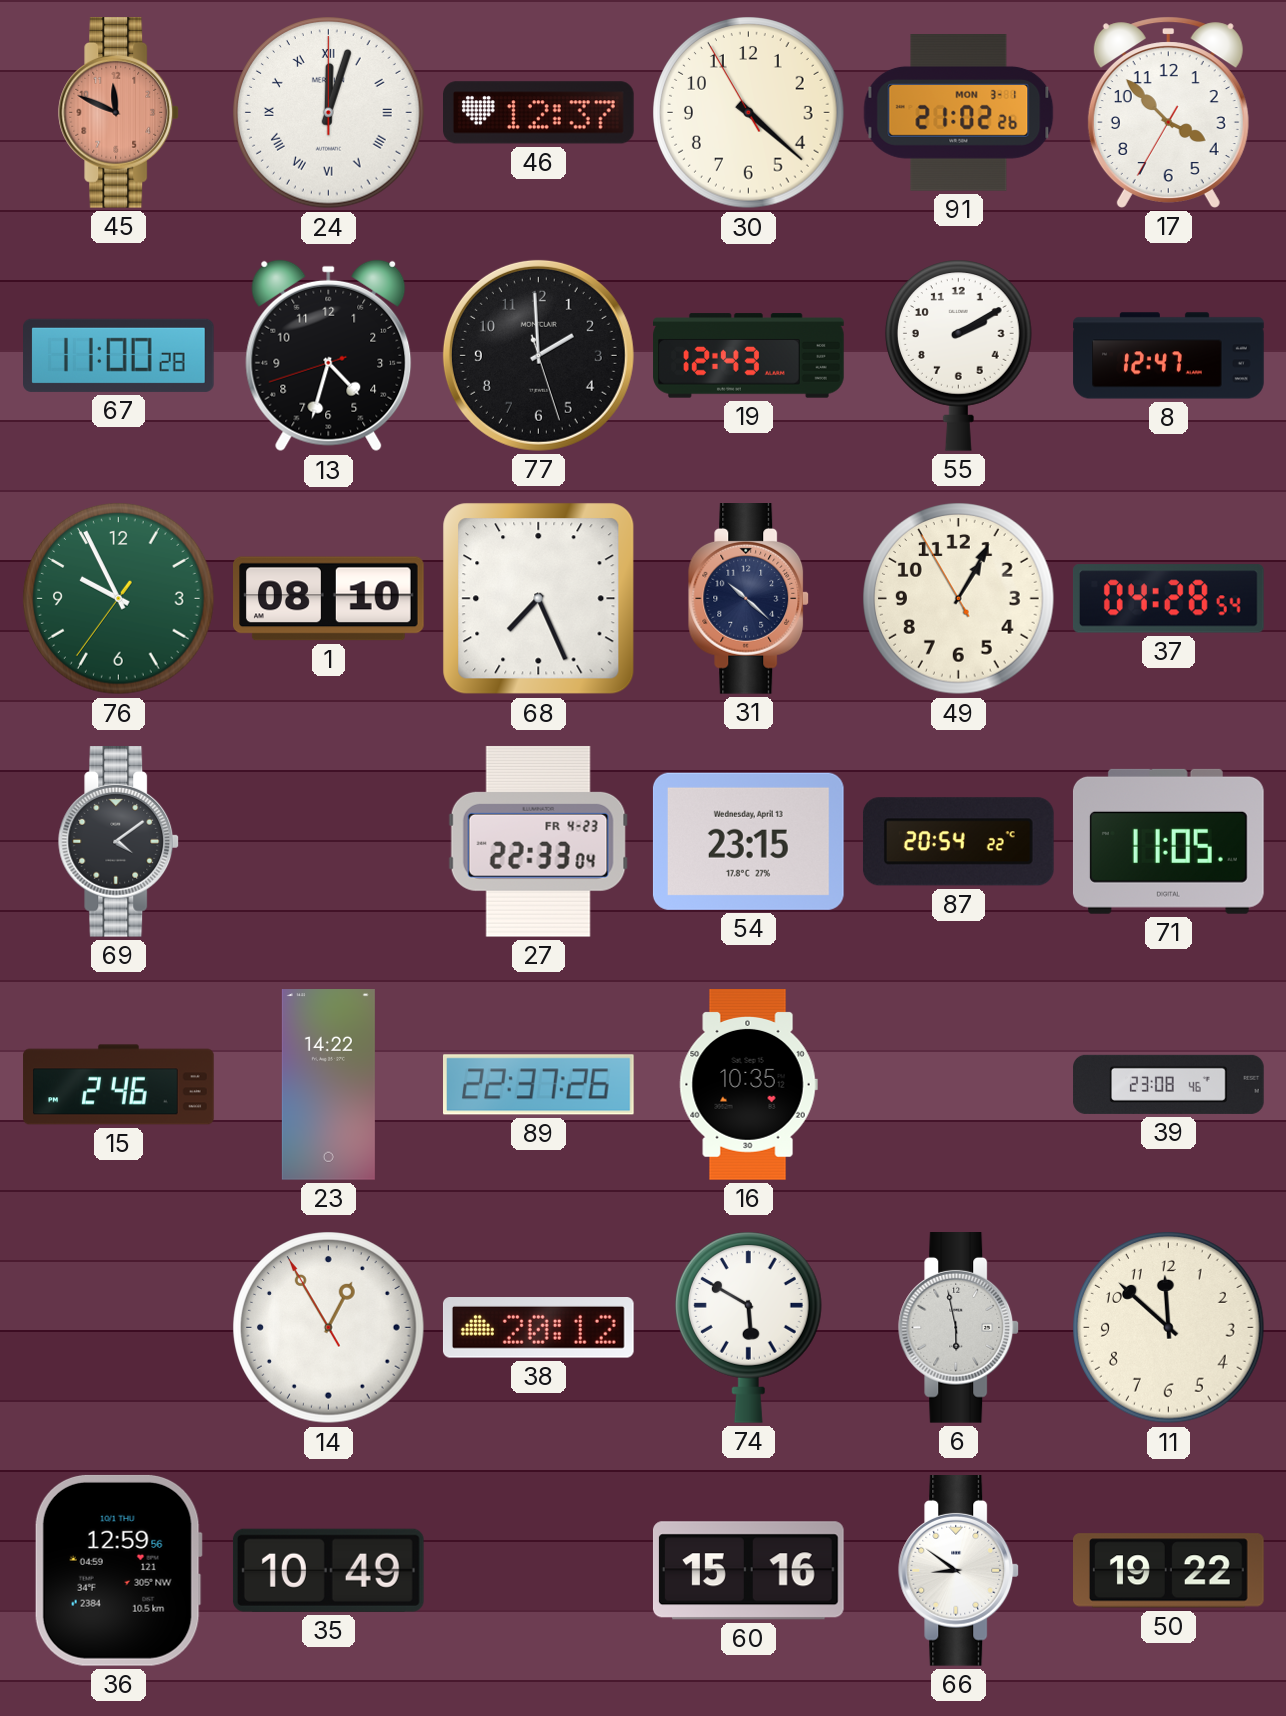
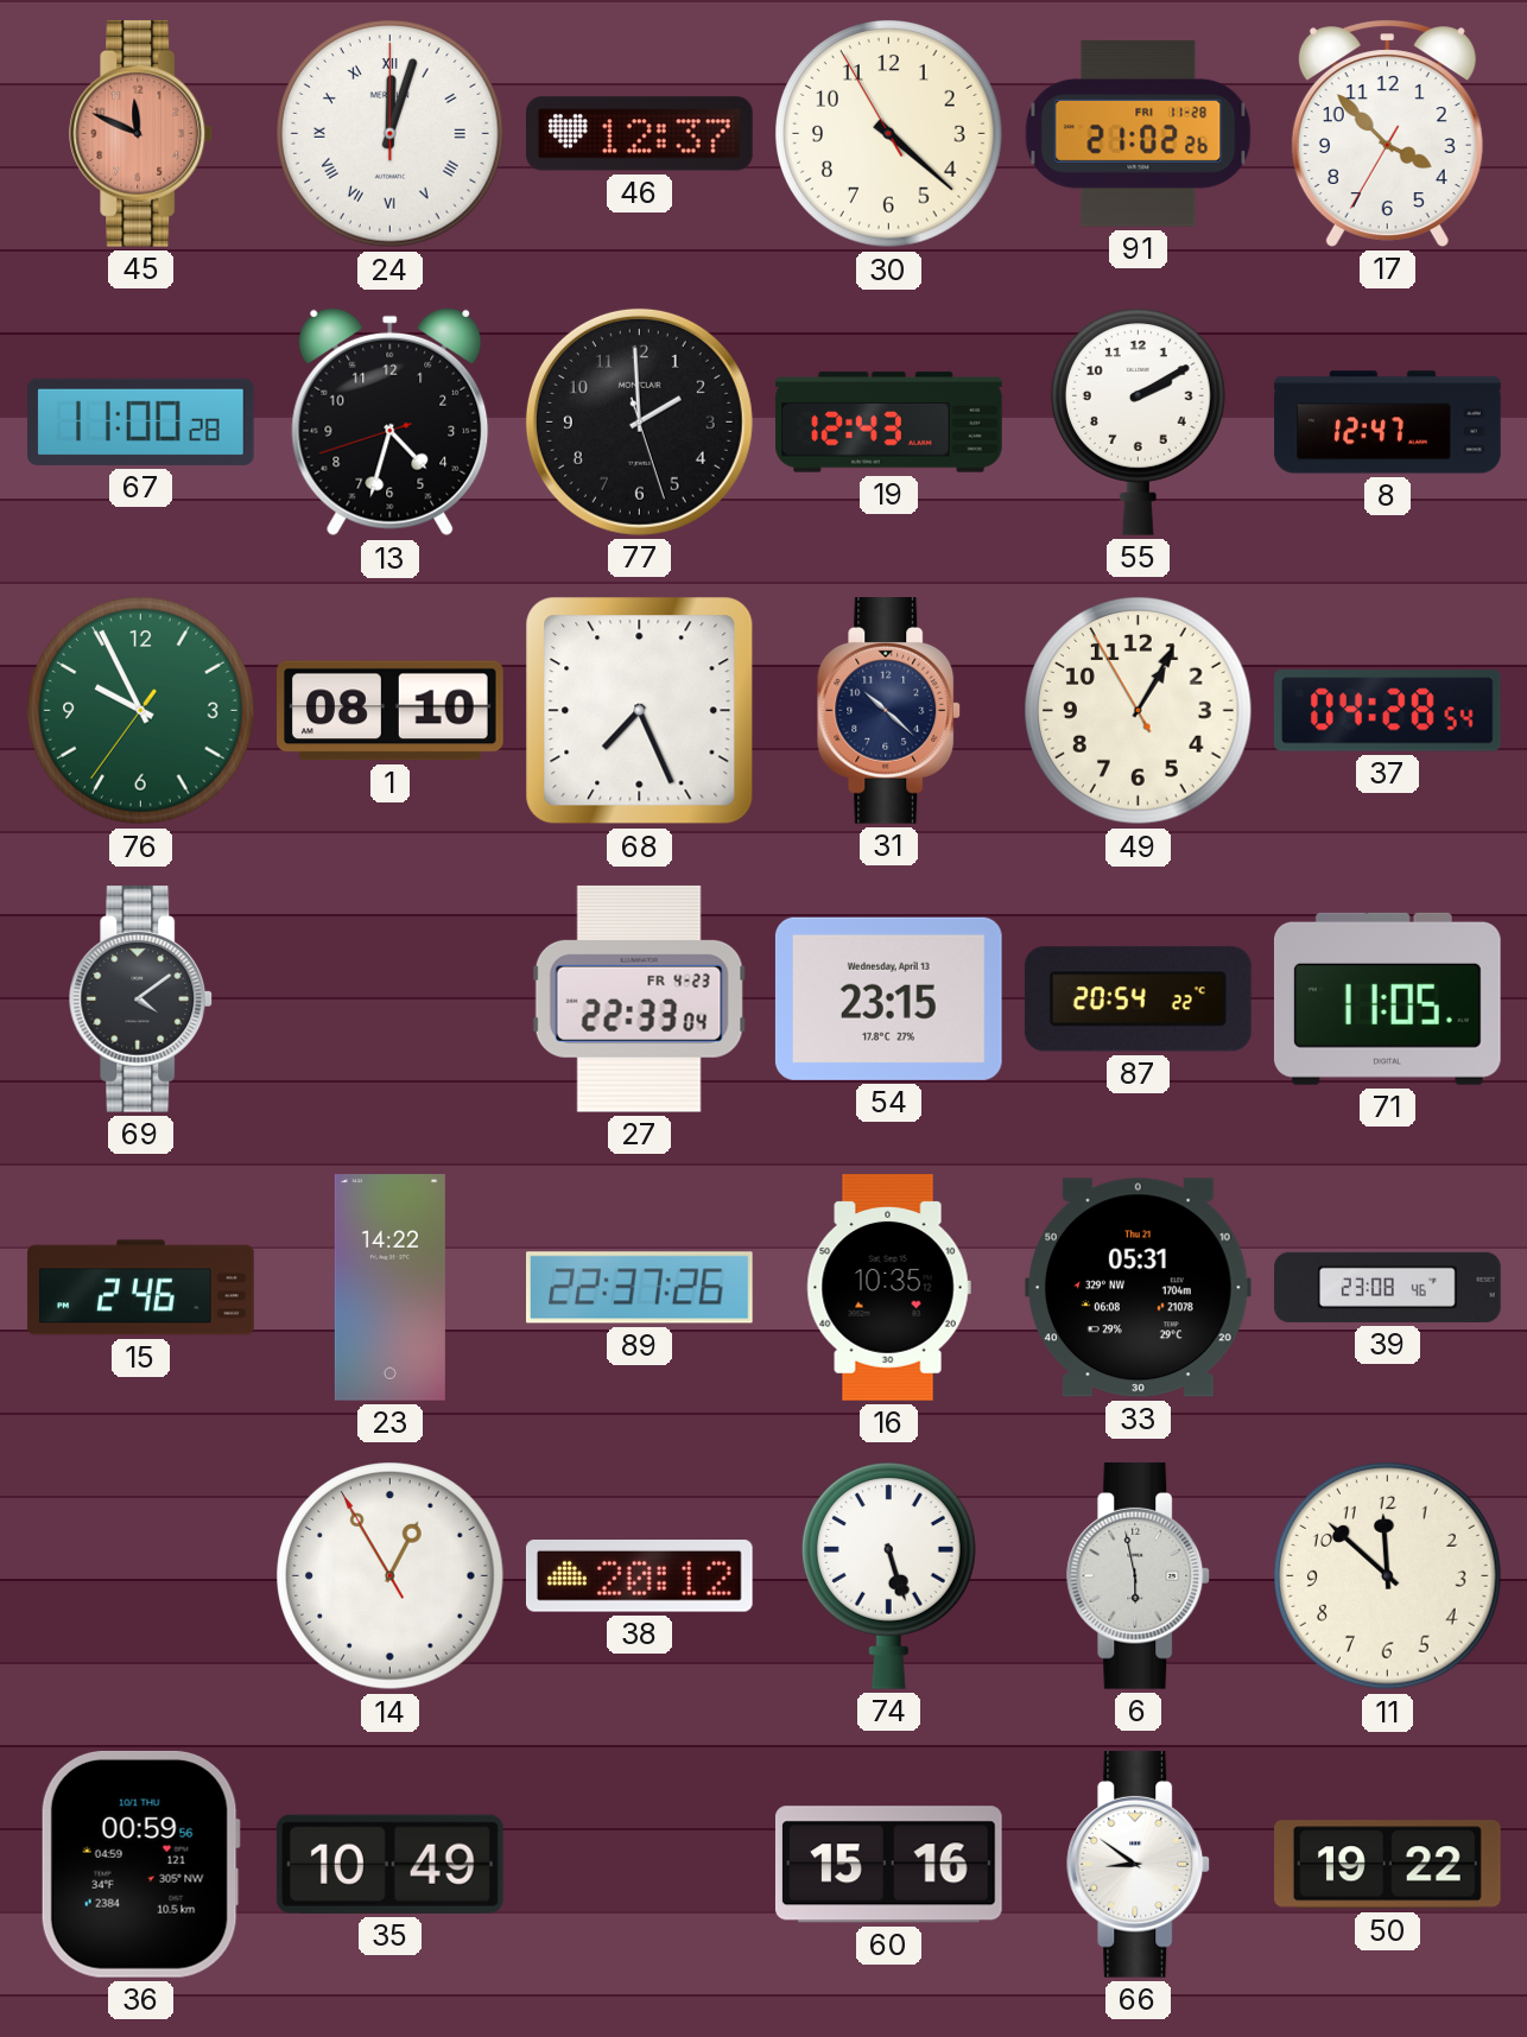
91 date: MON 3-1 -> FRI 11-28 (1139, 134)
33: none -> 05:31 (1138, 1288)
74: 5:50 -> 5:27 (888, 1575)
36: 12:59 -> 00:59 (140, 1864)
